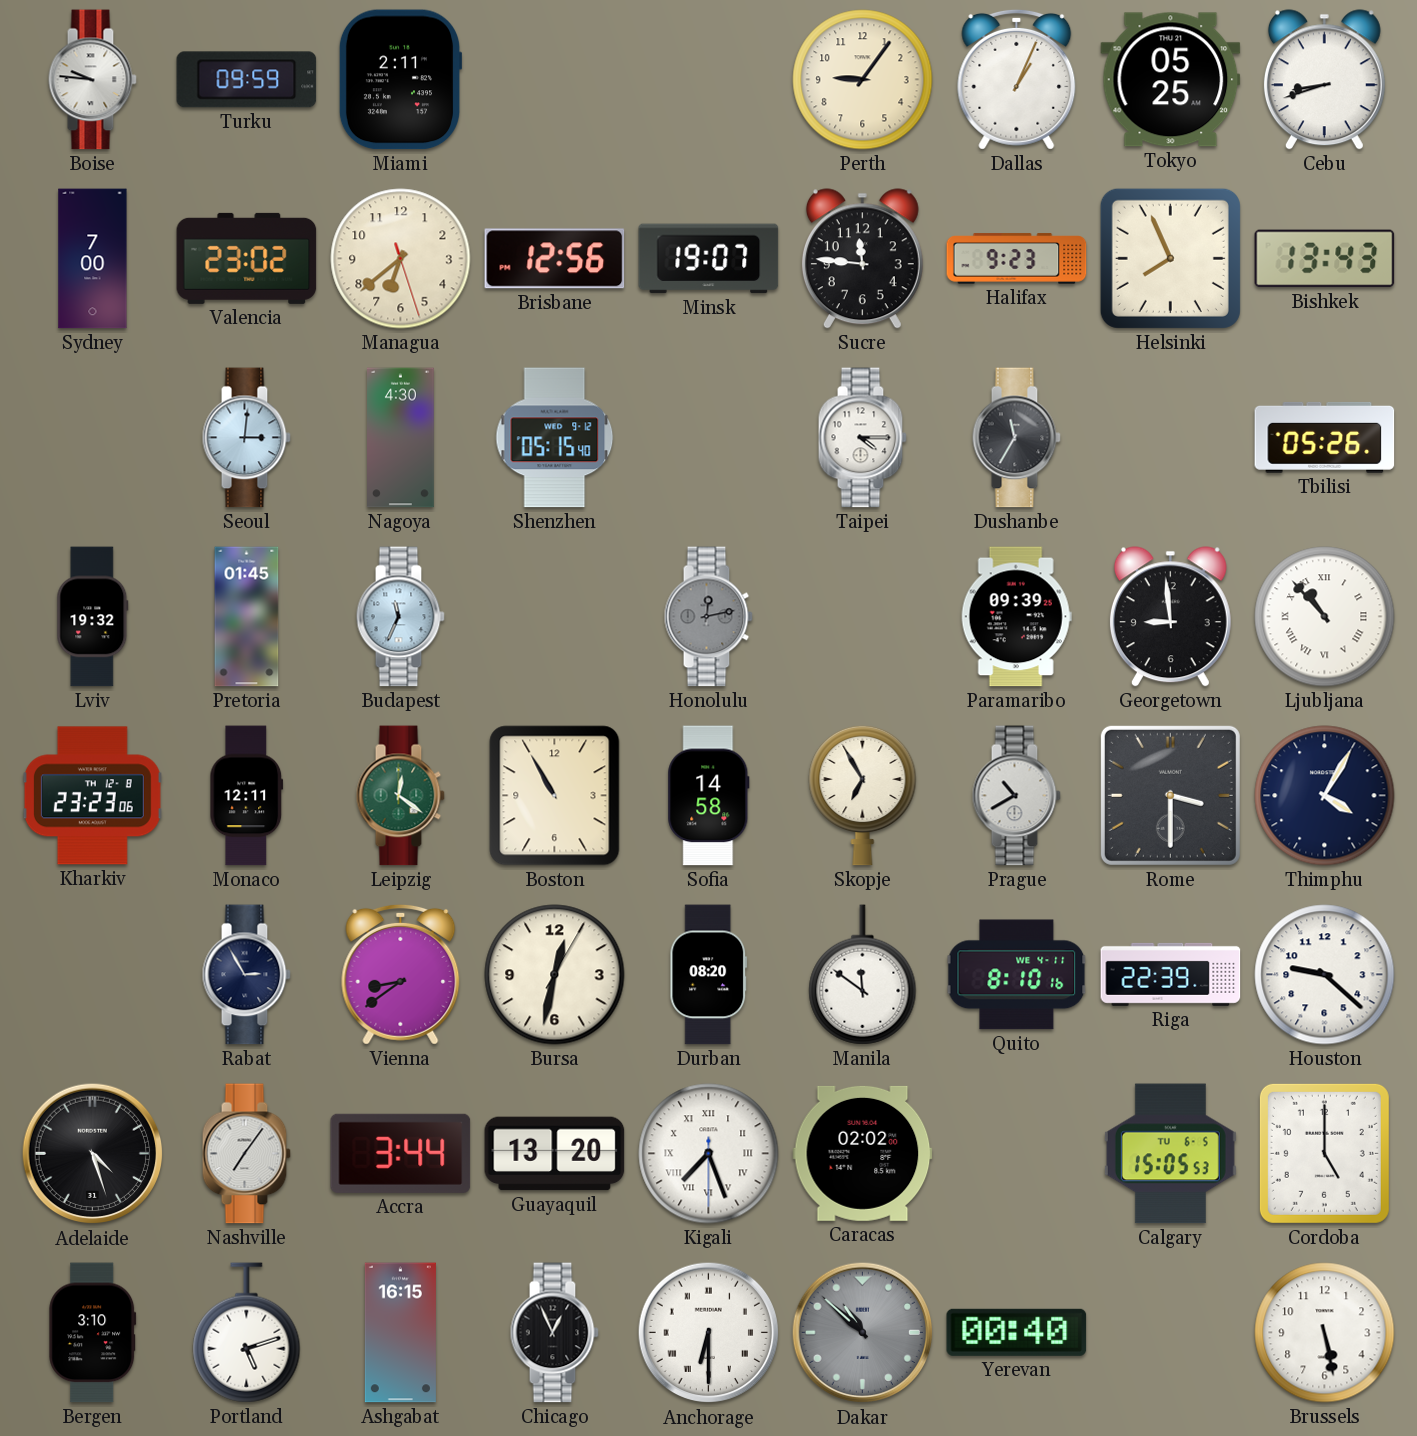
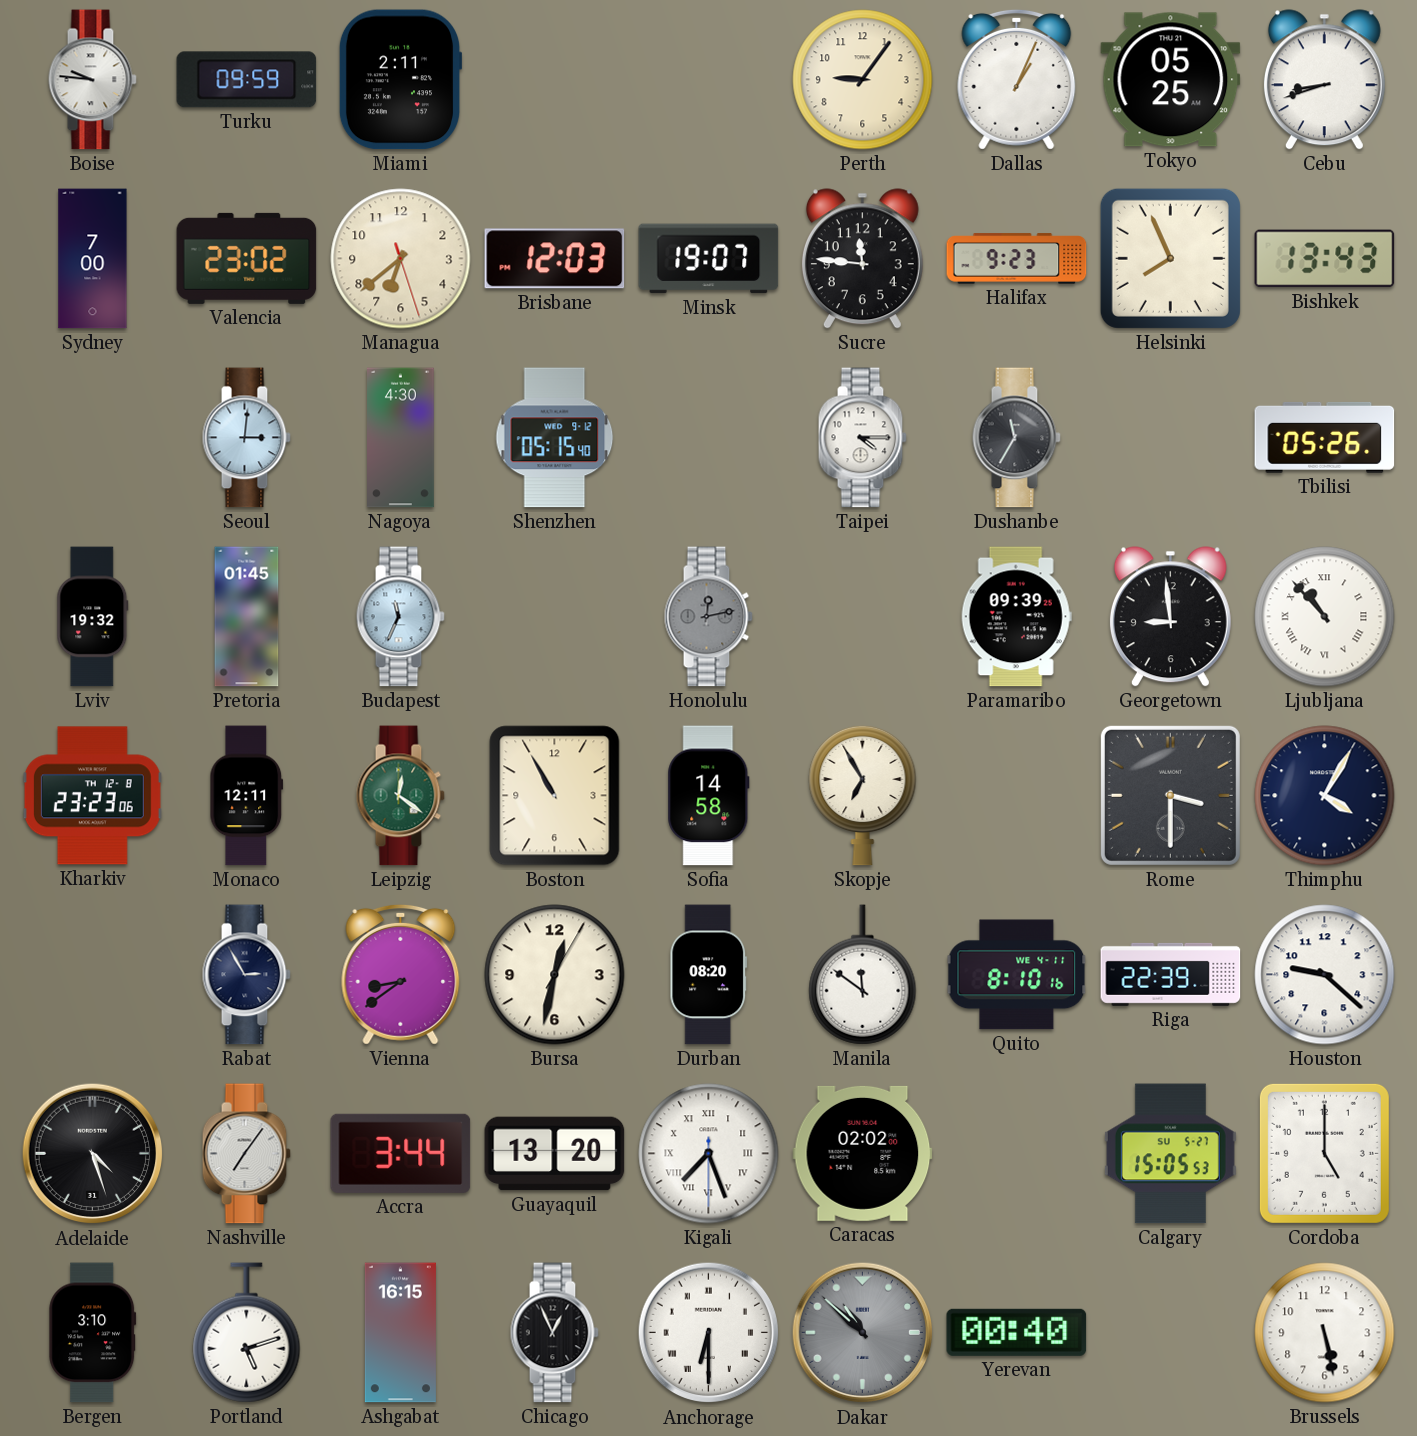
Brisbane: 12:56 -> 12:03 (555, 259)
Prague: 10:40 -> none (1016, 796)
Calgary date: TU 6-5 -> SU 5-27 (1170, 1154)
